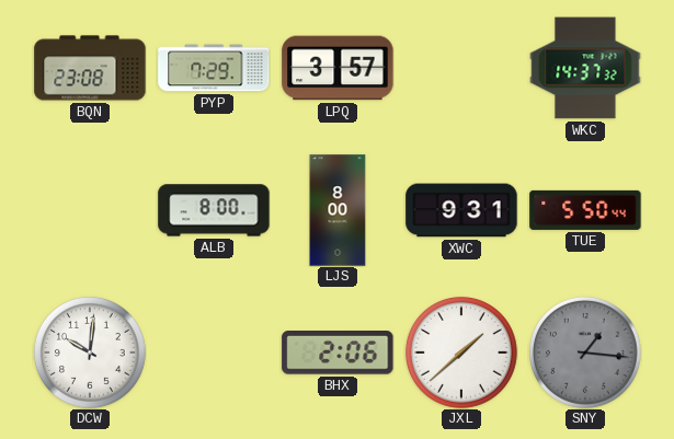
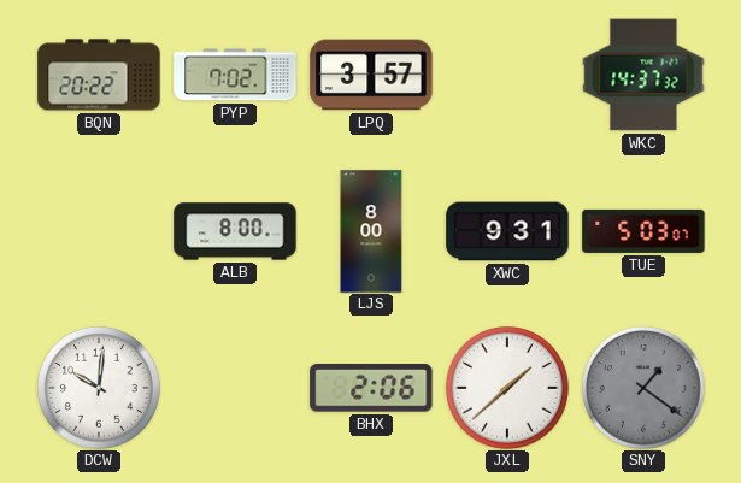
BQN: 23:08 -> 20:22 (99, 75)
PYP: 7:29 -> 7:02 (235, 75)
TUE: 5:50 -> 5:03 (643, 231)
SNY: 1:16 -> 1:21 (645, 389)
